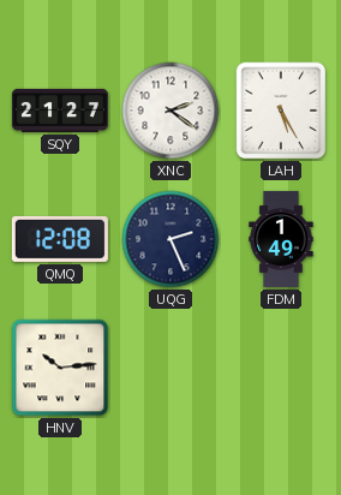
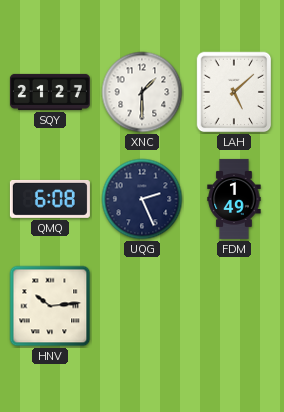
XNC: 2:21 -> 1:30 (142, 92)
LAH: 5:25 -> 5:08 (234, 92)
QMQ: 12:08 -> 6:08 (50, 199)
